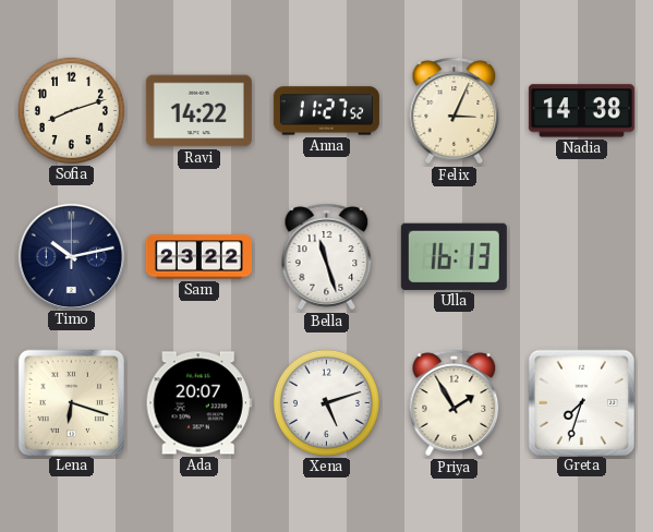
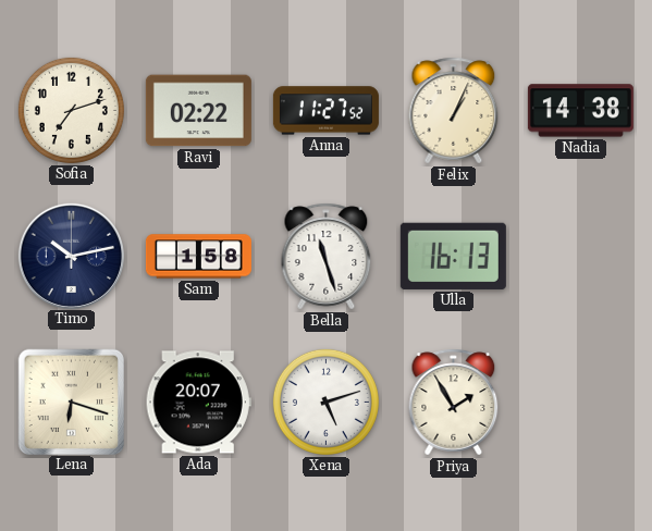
Sofia: 8:12 -> 7:12 (71, 110)
Ravi: 14:22 -> 02:22 (198, 111)
Felix: 3:04 -> 1:04 (454, 111)
Sam: 23:22 -> 1:58 (198, 257)
Greta: 7:33 -> none (581, 402)
